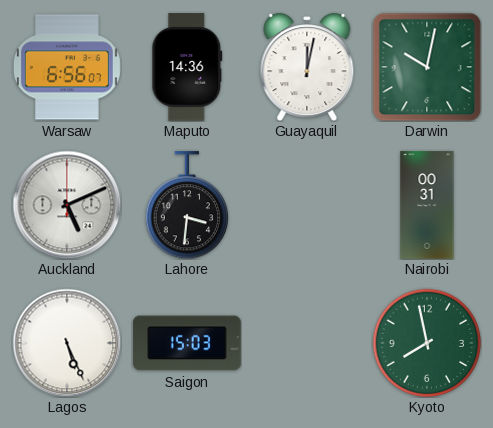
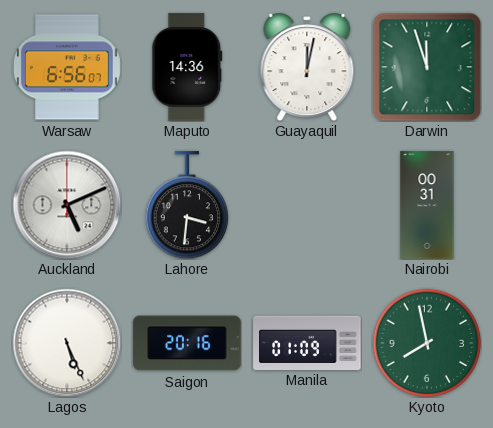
Darwin: 10:02 -> 11:57 (427, 67)
Saigon: 15:03 -> 20:16 (187, 343)
Manila: none -> 01:09 (307, 342)
